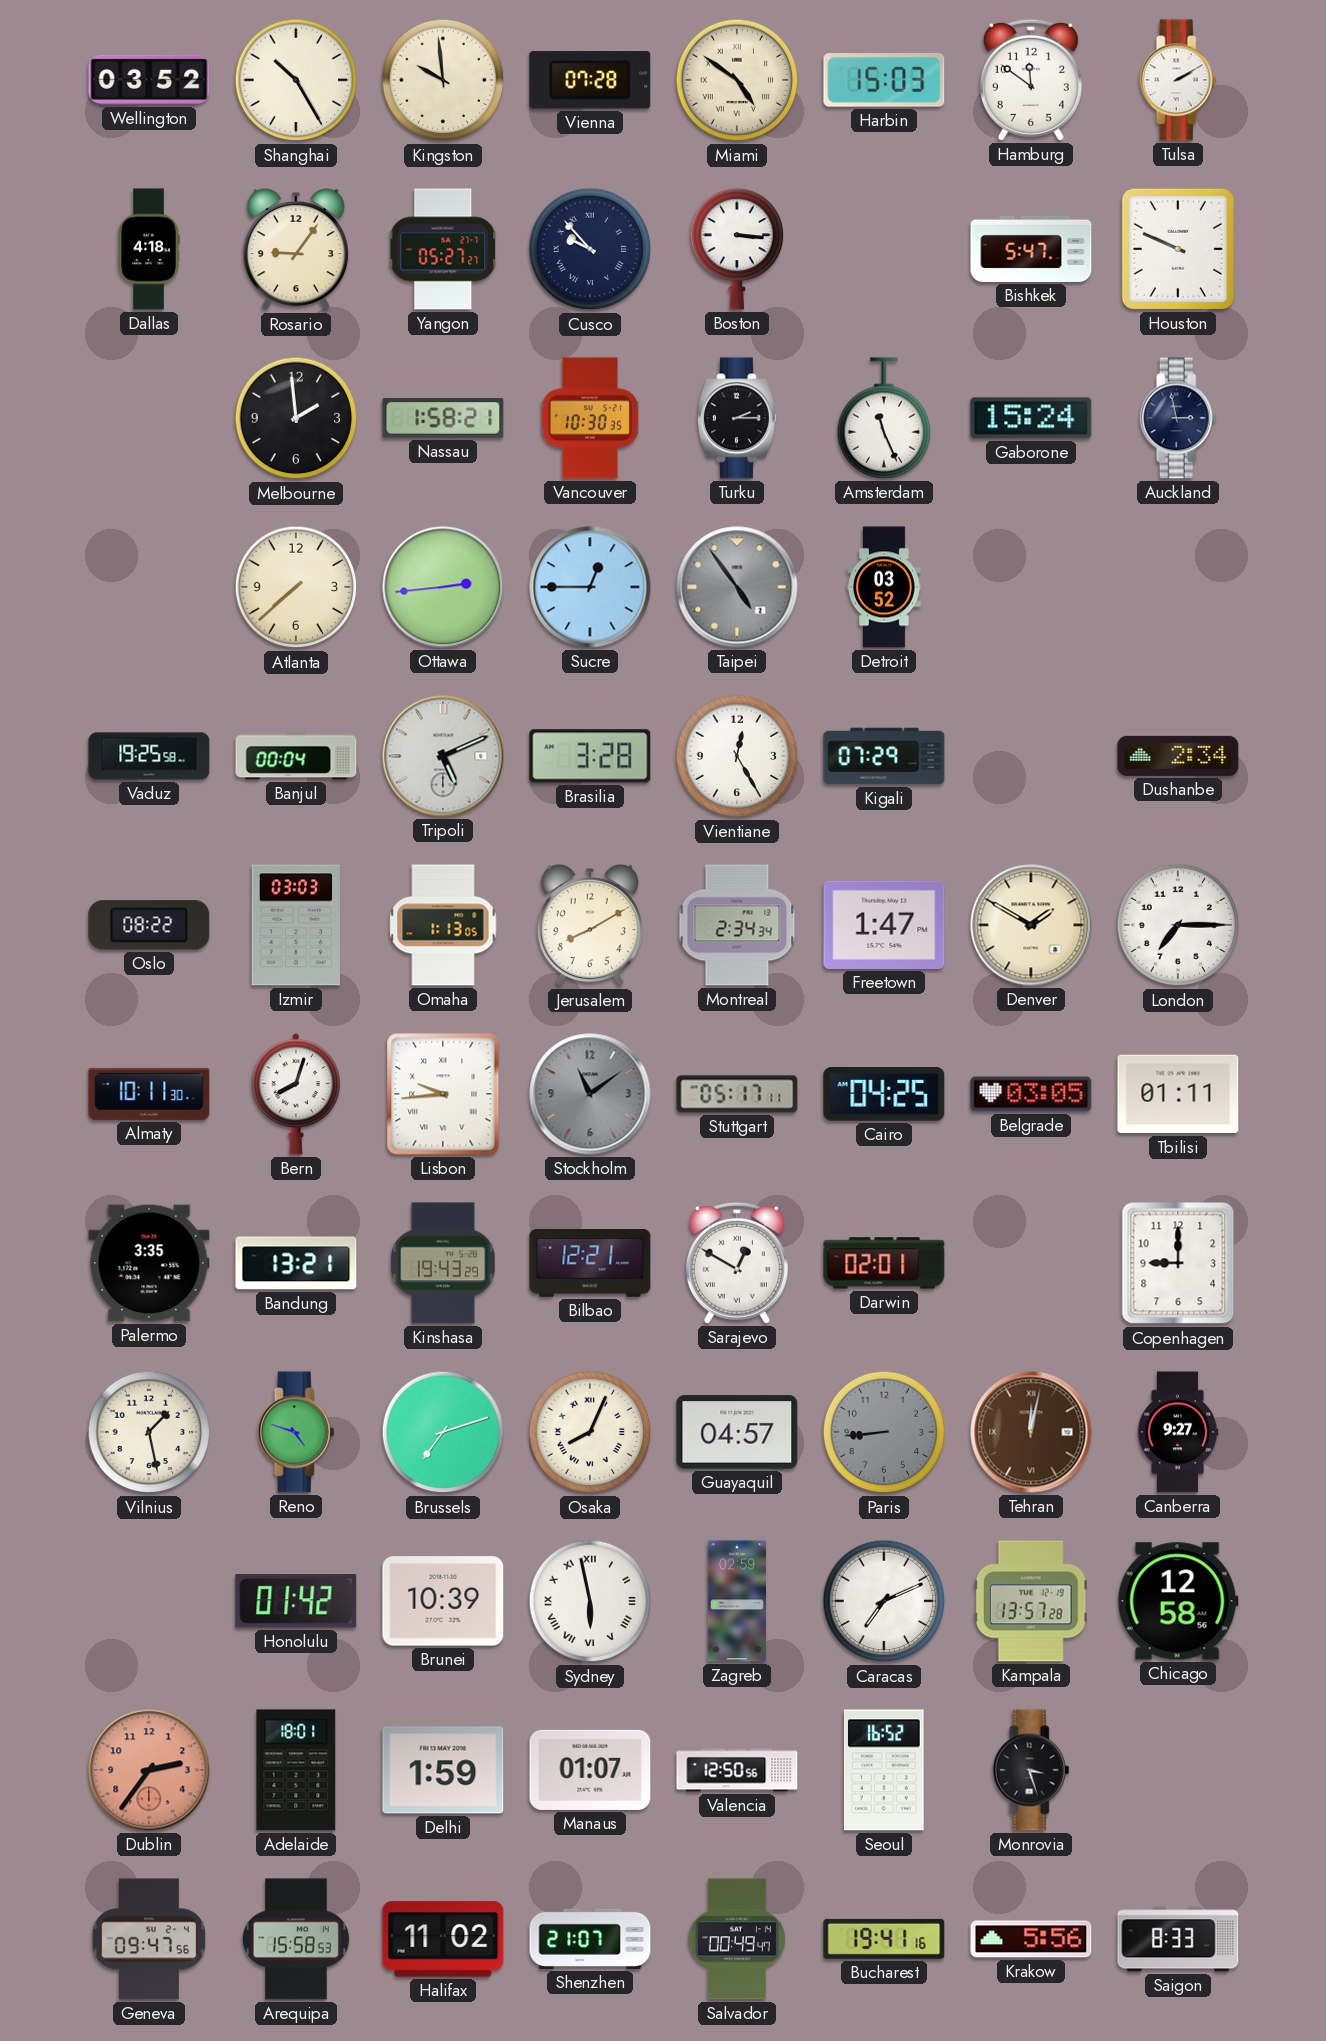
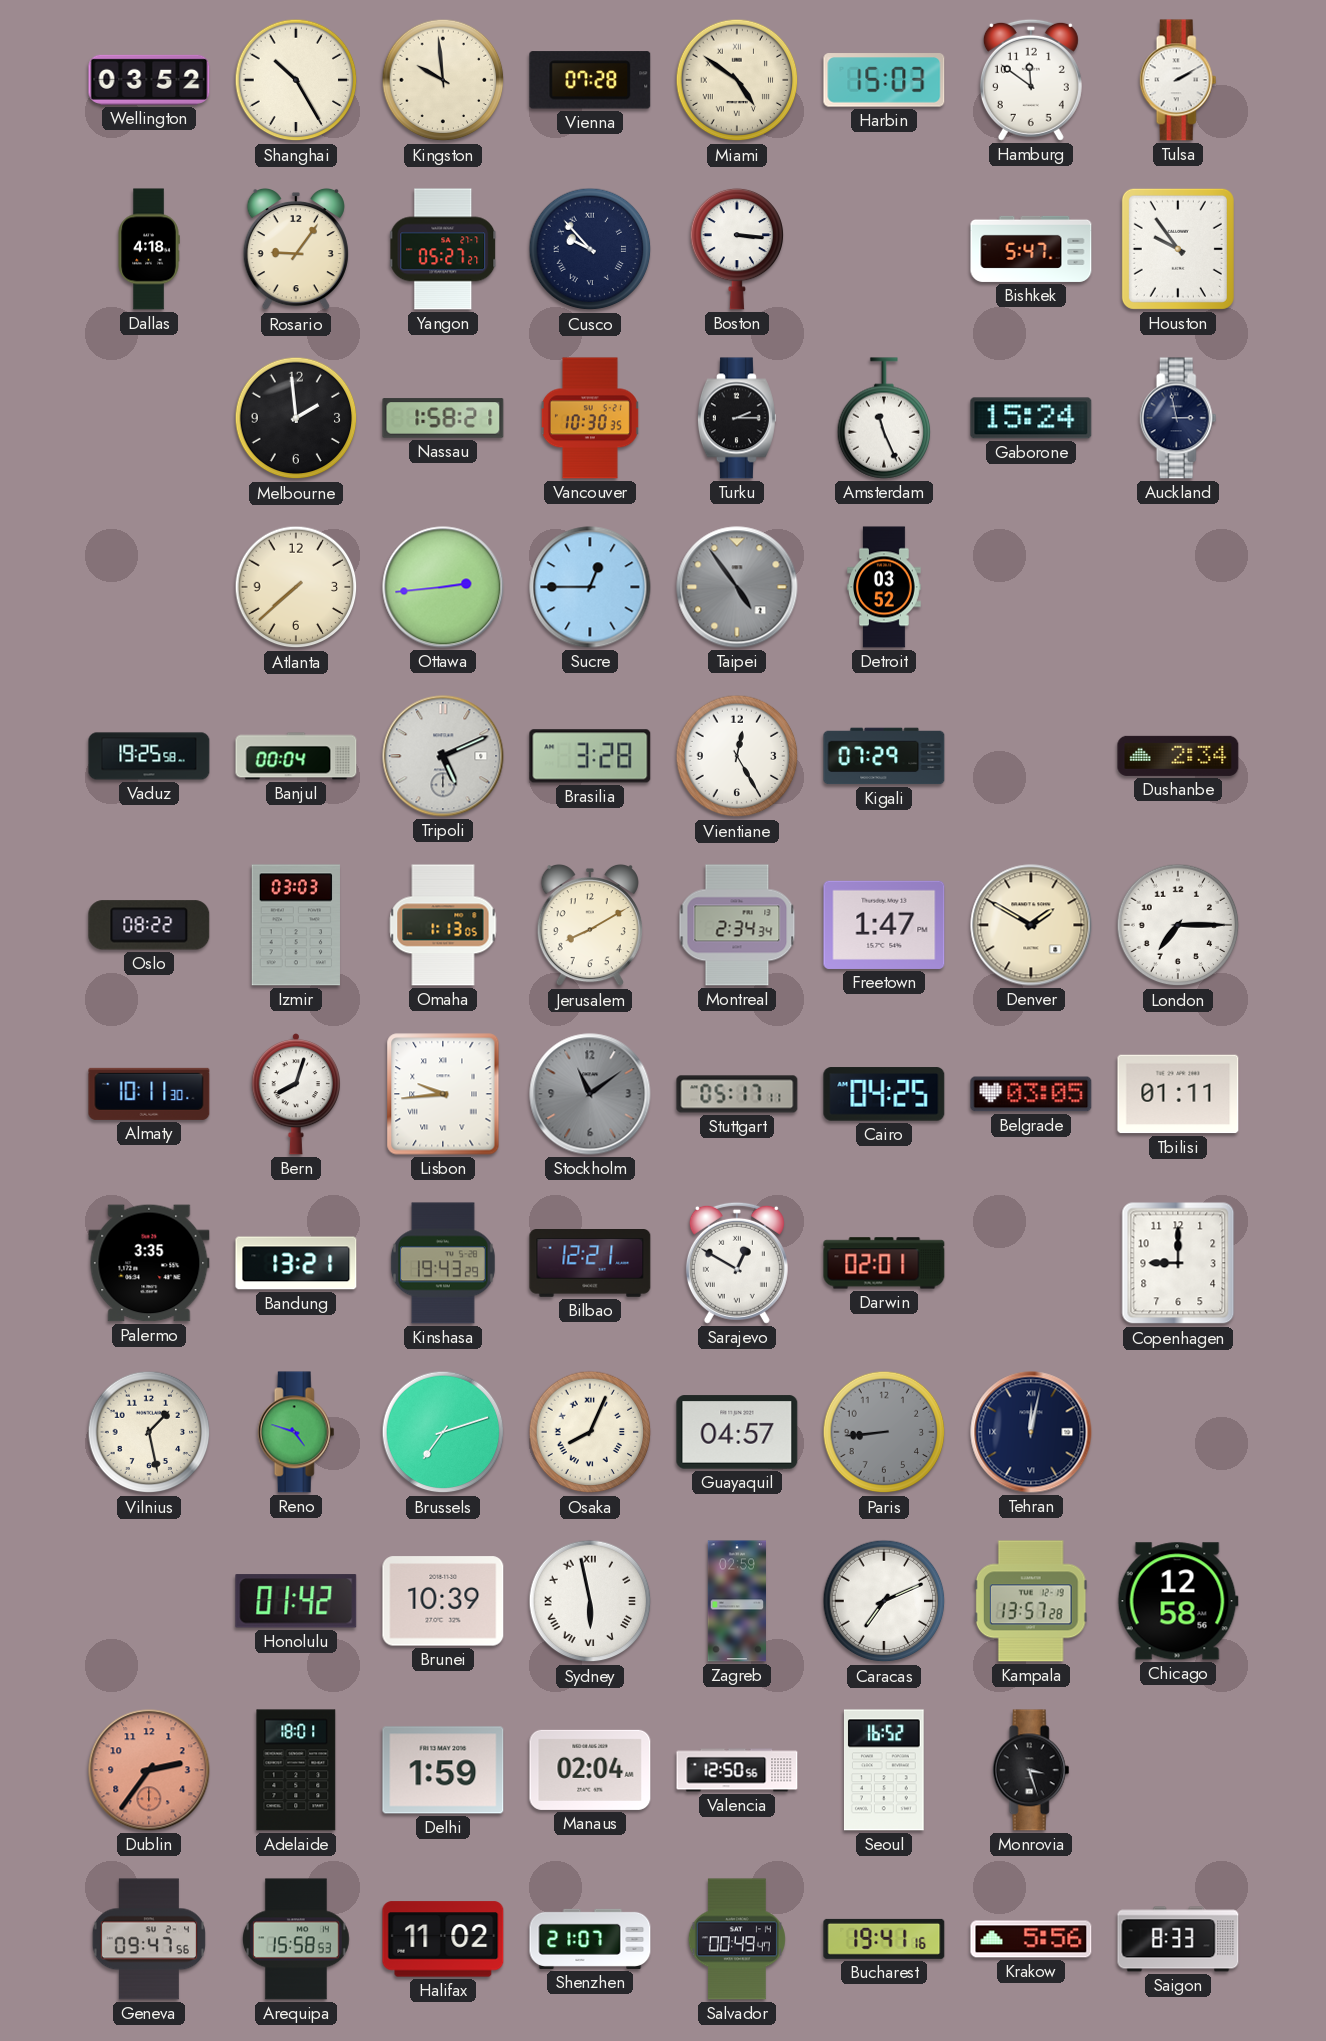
Houston: 9:49 -> 9:54 (1178, 249)
Tehran dial: brown -> navy (1031, 1432)
Canberra: 9:27 -> none (1178, 1432)
Manaus: 01:07 -> 02:04 (590, 1770)
